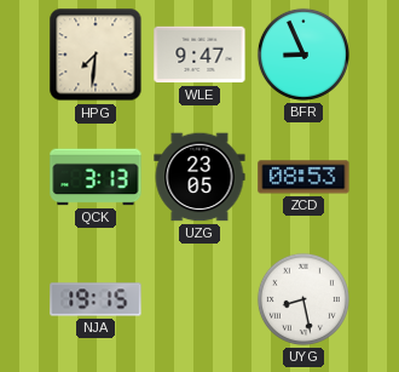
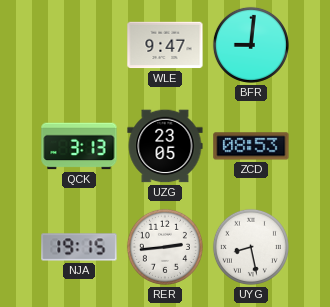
HPG: 7:31 -> none (96, 55)
BFR: 8:56 -> 9:01 (251, 45)
RER: none -> 2:44 (165, 247)
